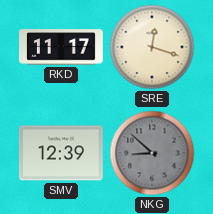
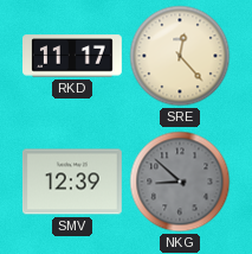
SRE: 12:18 -> 12:23 (180, 56)
